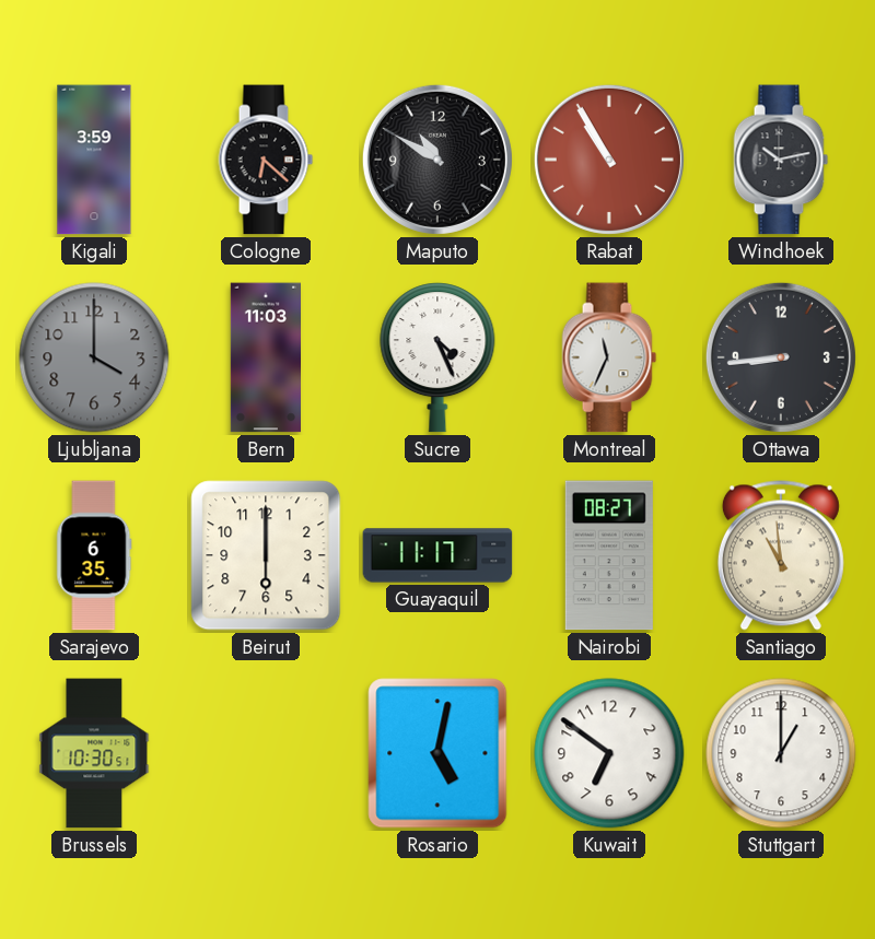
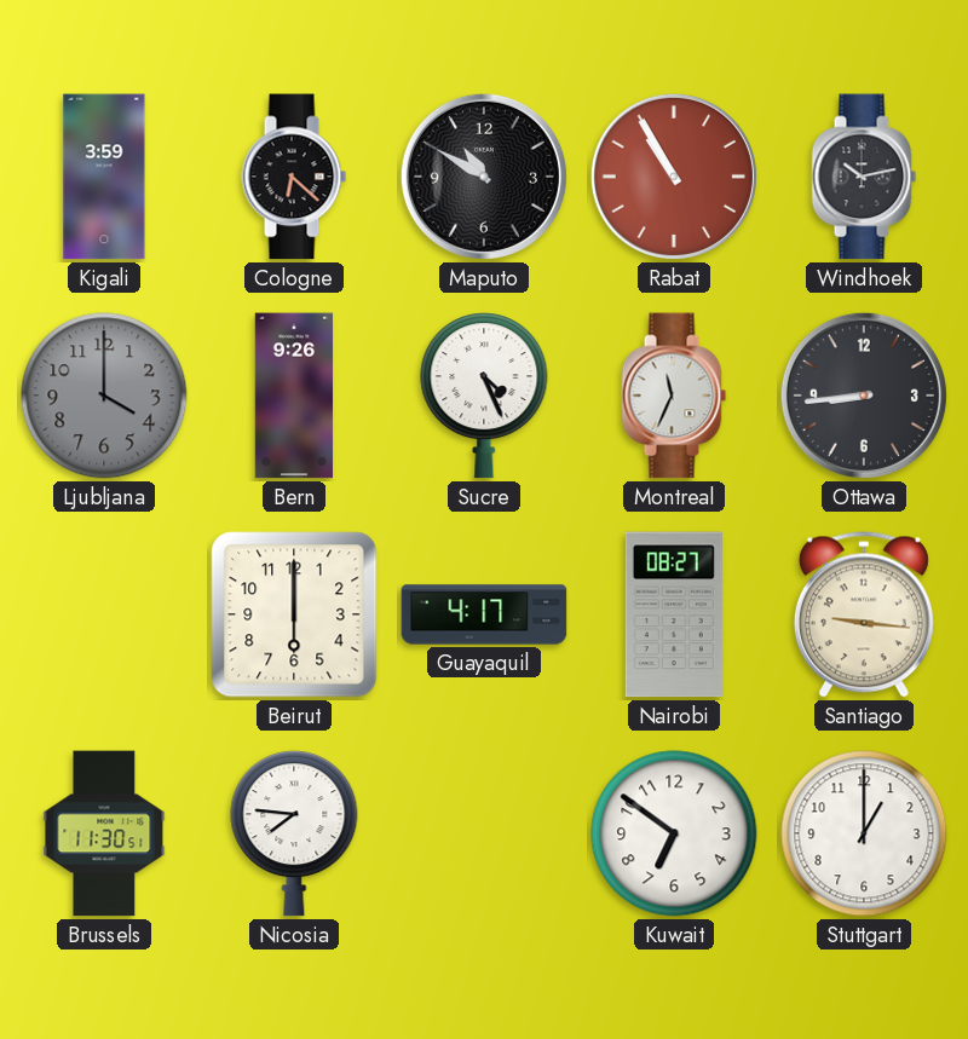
Bern: 11:03 -> 9:26 (293, 396)
Sarajevo: 6:35 -> none (94, 555)
Guayaquil: 11:17 -> 4:17 (484, 614)
Santiago: 10:59 -> 9:16 (864, 614)
Brussels: 10:30 -> 11:30 (104, 833)
Nicosia: none -> 7:46 (294, 833)
Rosario: 5:02 -> none (437, 753)
